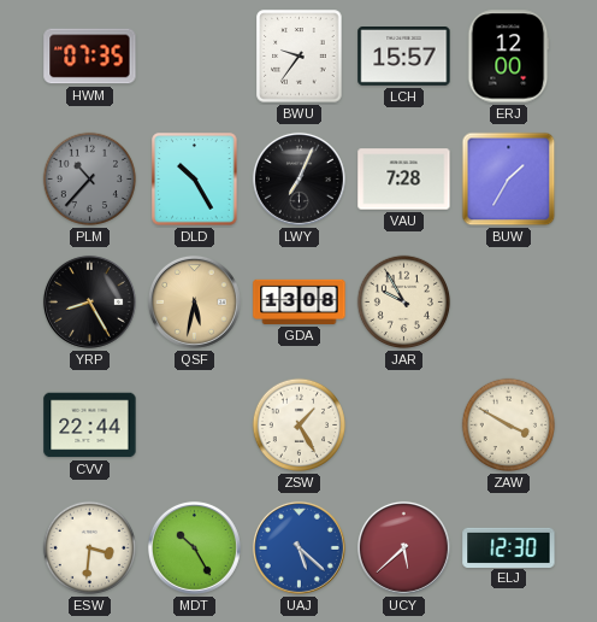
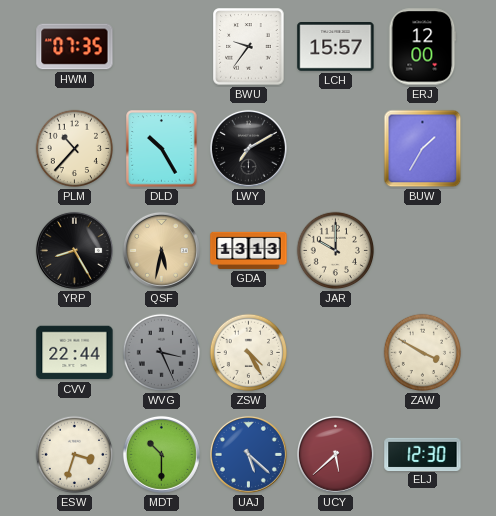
PLM dial: grey -> cream (75, 149)
LWY: 7:04 -> 7:10 (248, 148)
VAU: 7:28 -> none (404, 180)
GDA: 13:08 -> 13:13 (249, 250)
JAR: 9:55 -> 10:00 (336, 251)
WVG: none -> 3:26 (162, 353)
ZSW: 1:25 -> 4:25 (249, 353)
ESW: 3:31 -> 3:33 (75, 455)
MDT: 10:25 -> 10:30 (161, 454)
